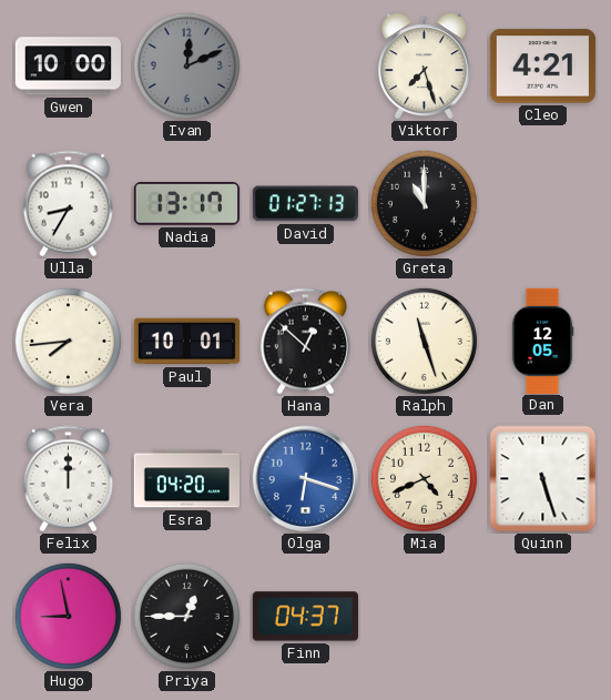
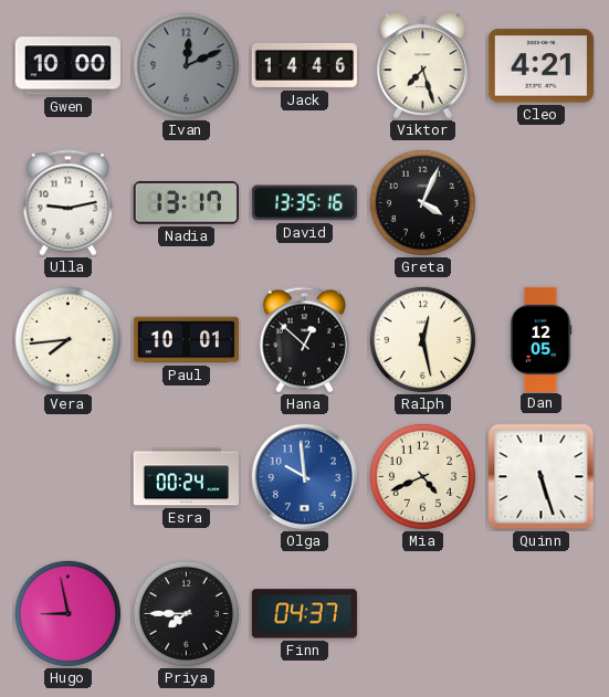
Jack: none -> 14:46 (304, 65)
Ulla: 8:35 -> 9:13 (67, 203)
David: 01:27 -> 13:35 (304, 203)
Greta: 11:00 -> 4:04 (422, 202)
Ralph: 11:27 -> 12:28 (422, 339)
Felix: 12:00 -> none (68, 479)
Esra: 04:20 -> 00:24 (186, 477)
Olga: 6:18 -> 9:59 (305, 477)
Priya: 12:45 -> 7:45 (186, 613)
